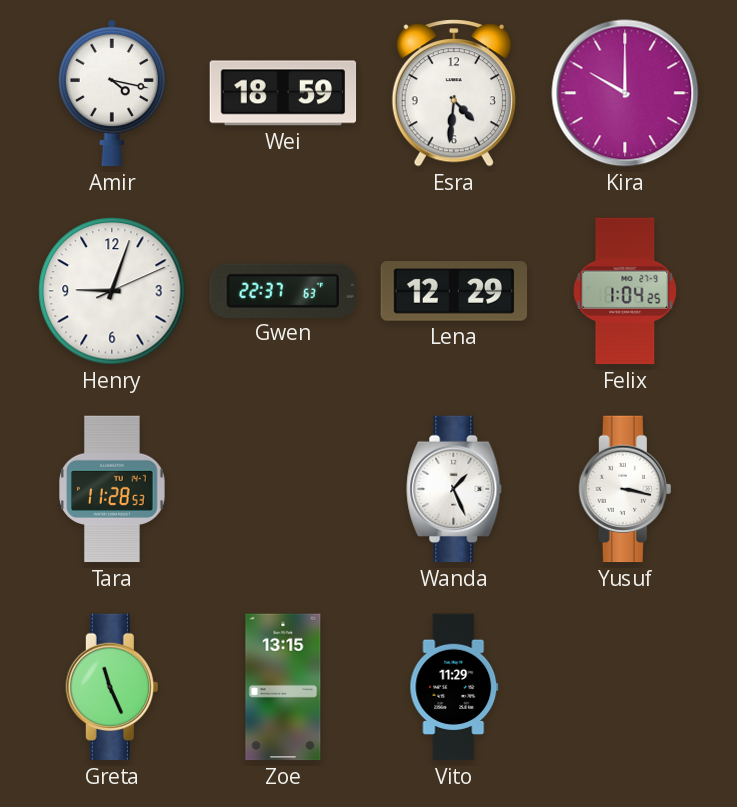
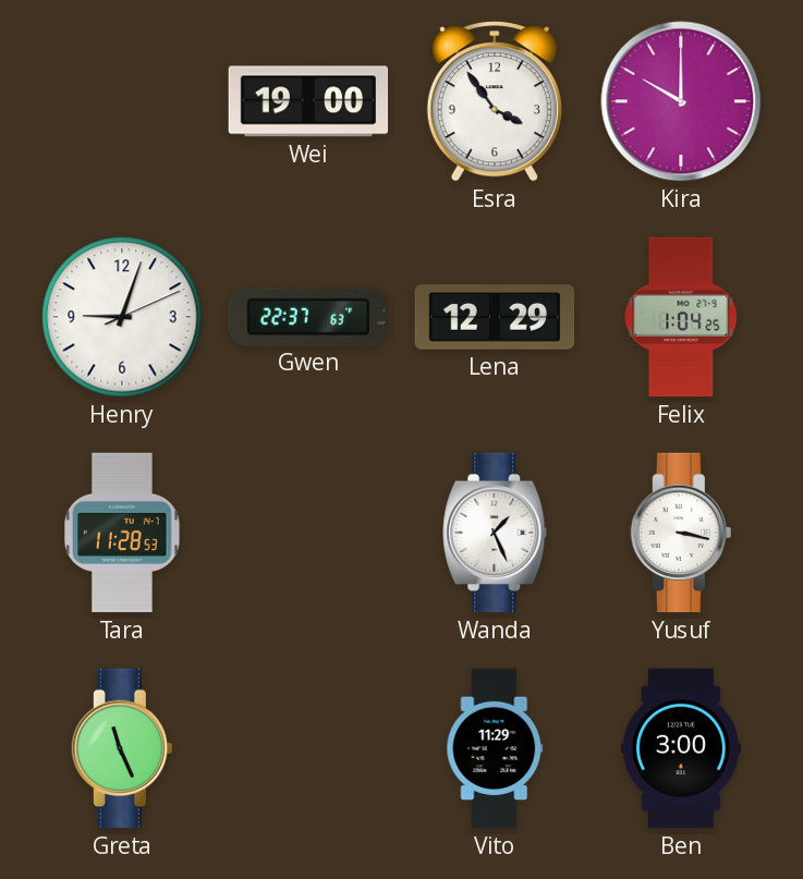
Amir: 4:17 -> none (112, 93)
Wei: 18:59 -> 19:00 (308, 101)
Esra: 4:31 -> 3:54 (495, 101)
Zoe: 13:15 -> none (283, 687)
Ben: none -> 3:00 (681, 748)
